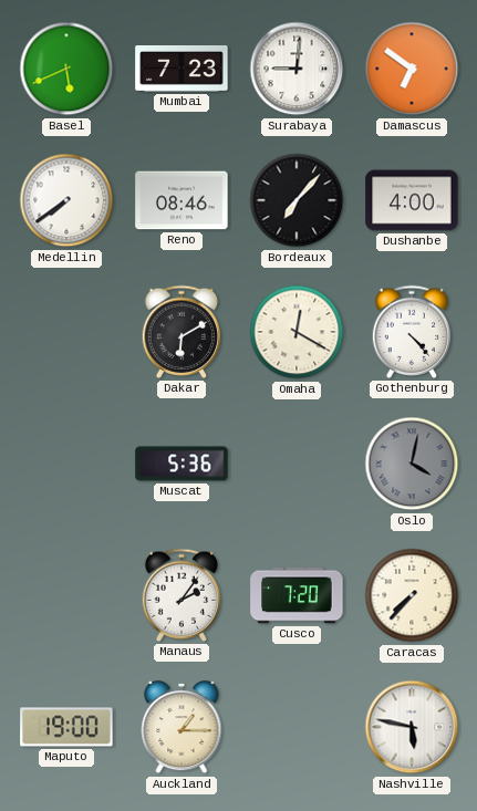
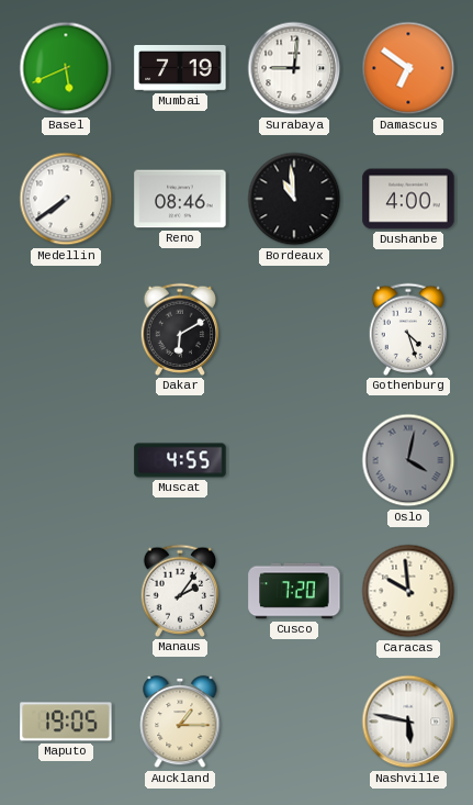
Mumbai: 7:23 -> 7:19 (180, 68)
Bordeaux: 7:07 -> 10:59 (294, 199)
Omaha: 12:20 -> none (297, 332)
Gothenburg: 4:23 -> 4:27 (408, 329)
Muscat: 5:36 -> 4:55 (180, 460)
Caracas: 7:37 -> 9:59 (408, 591)
Maputo: 19:00 -> 19:05 (66, 722)
